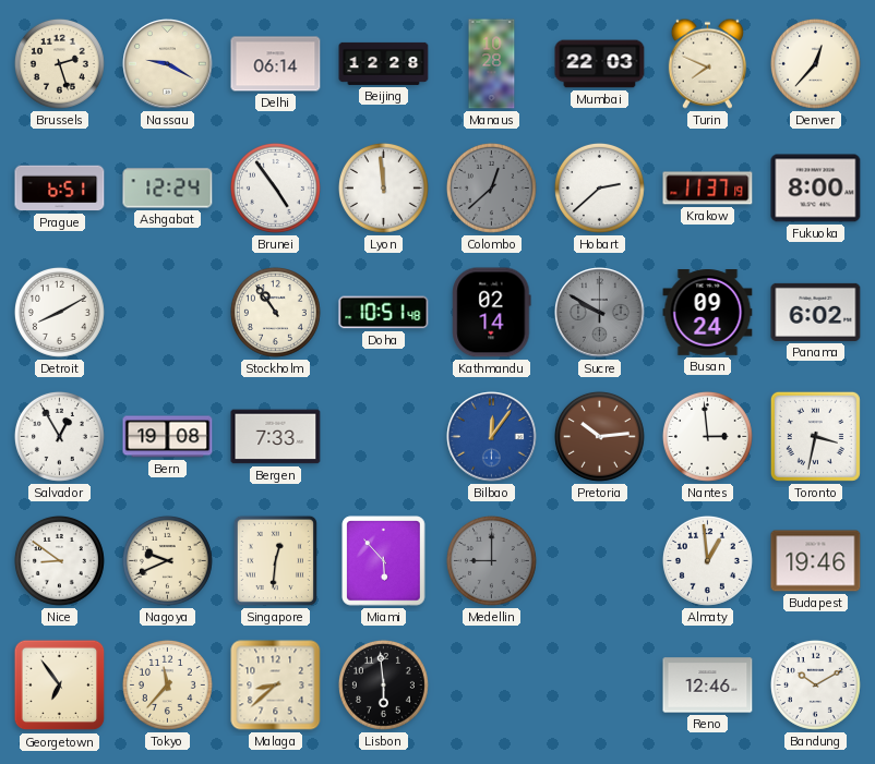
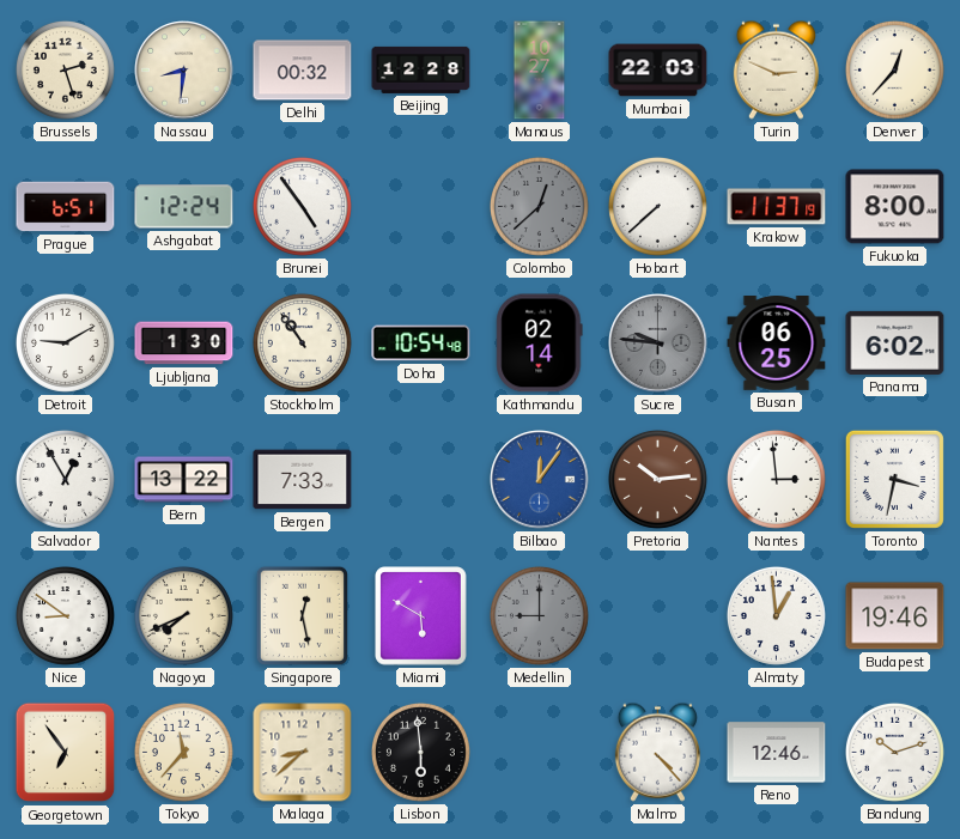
Nassau: 9:20 -> 8:31 (184, 71)
Delhi: 06:14 -> 00:32 (303, 71)
Manaus: 10:28 -> 10:27 (540, 71)
Turin: 7:49 -> 2:49 (776, 69)
Lyon: 11:59 -> none (383, 187)
Hobart: 2:38 -> 7:38 (657, 206)
Detroit: 8:10 -> 9:10 (65, 342)
Ljubljana: none -> 1:30 (184, 343)
Doha: 10:51 -> 10:54 (421, 343)
Sucre: 9:50 -> 9:46 (658, 343)
Busan: 09:24 -> 06:25 (777, 343)
Bern: 19:08 -> 13:22 (184, 480)
Nagoya: 9:41 -> 7:41 (183, 615)
Singapore: 12:31 -> 12:28 (302, 615)
Miami: 5:53 -> 5:50 (421, 616)
Malmo: none -> 4:23 (657, 752)
Bandung: 10:10 -> 10:12 (894, 752)
